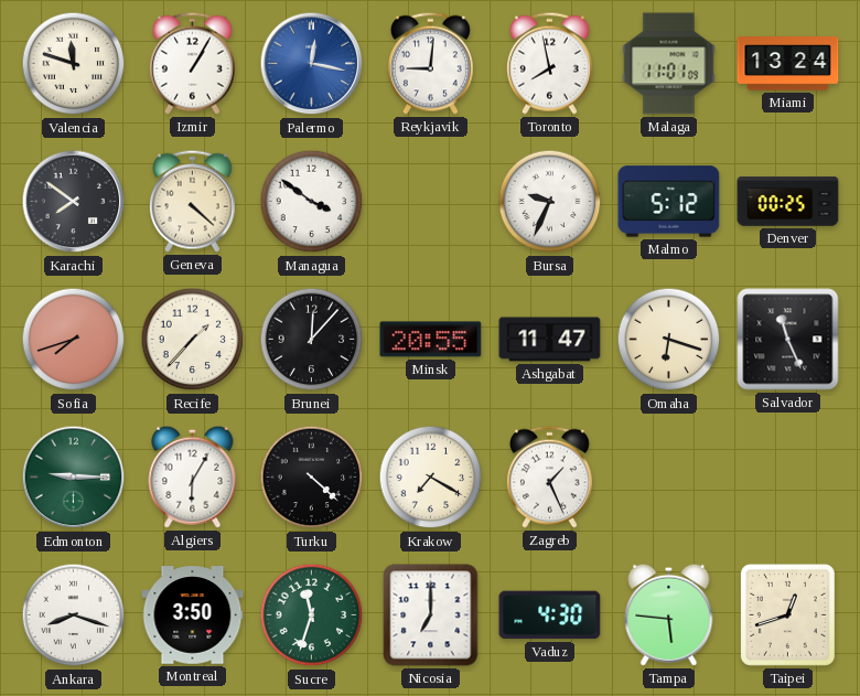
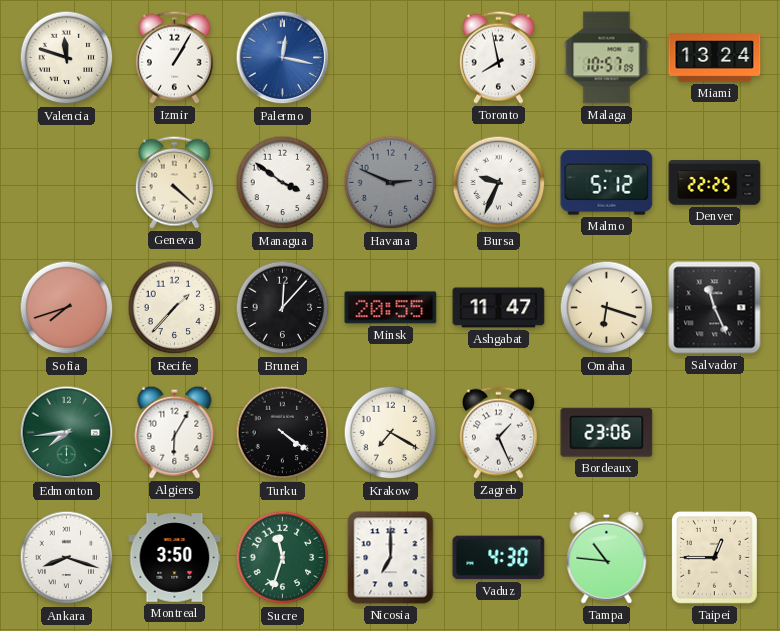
Reykjavik: 9:01 -> none (430, 63)
Malaga: 11:01 -> 10:57 (607, 58)
Karachi: 7:51 -> none (74, 202)
Havana: none -> 2:49 (391, 183)
Denver: 00:25 -> 22:25 (715, 183)
Edmonton: 9:15 -> 7:44 (67, 433)
Turku: 4:22 -> 4:21 (283, 433)
Bordeaux: none -> 23:06 (607, 433)
Tampa: 5:46 -> 10:46 (607, 557)
Taipei: 12:42 -> 12:45 (714, 557)
